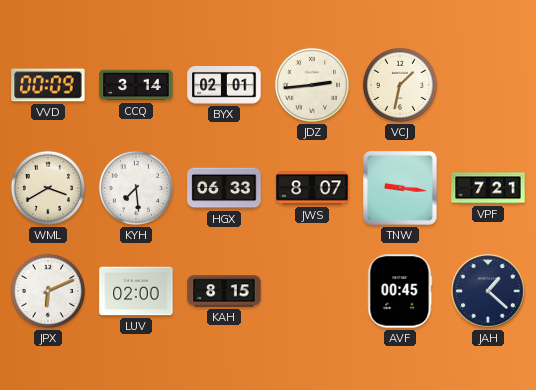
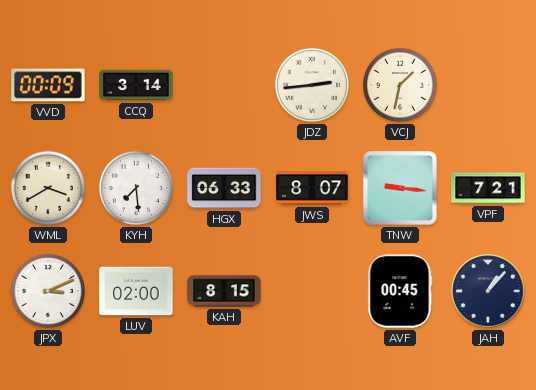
BYX: 02:01 -> none (224, 86)
JPX: 6:11 -> 3:11 (48, 291)
JAH: 1:22 -> 1:07 (488, 291)
